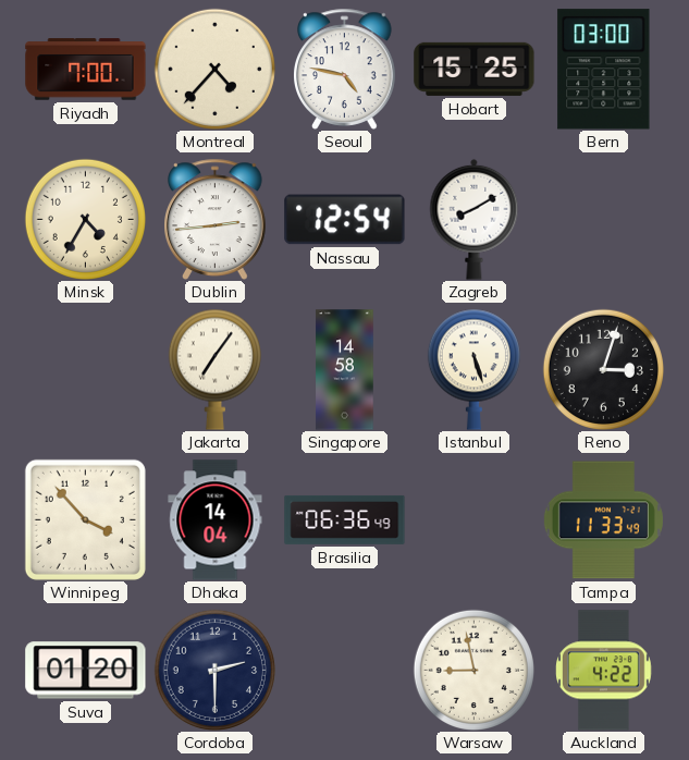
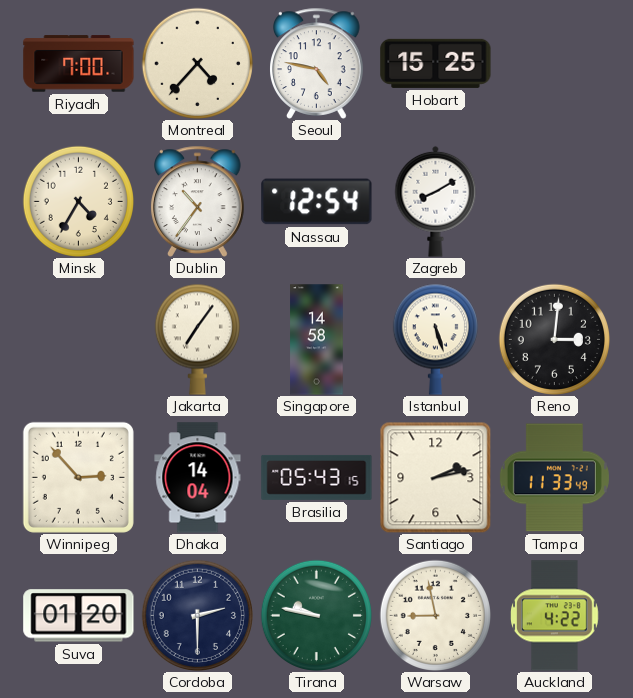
Bern: 03:00 -> none (604, 70)
Dublin: 2:44 -> 10:36 (198, 201)
Reno: 3:03 -> 3:01 (554, 339)
Winnipeg: 3:53 -> 2:53 (78, 477)
Brasilia: 06:36 -> 05:43 (317, 477)
Santiago: none -> 2:13 (435, 477)
Tirana: none -> 9:47 (316, 615)
